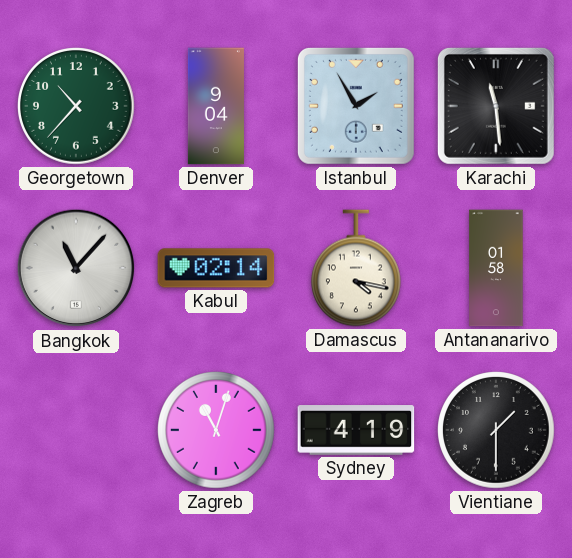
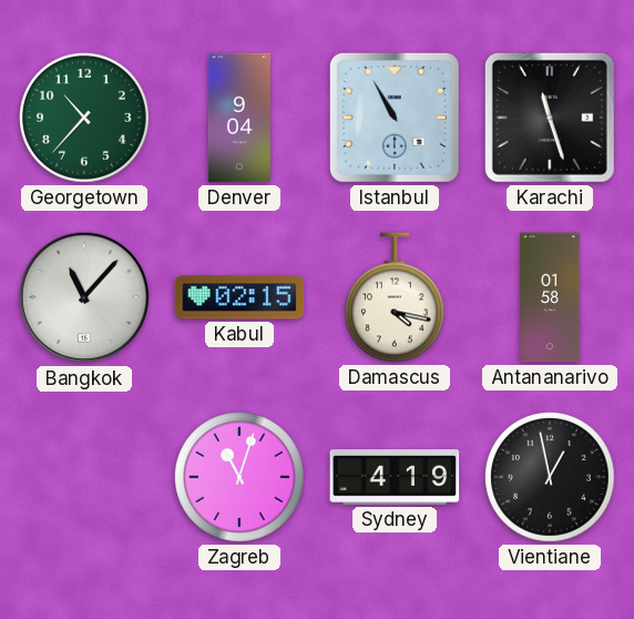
Istanbul: 1:55 -> 10:55 (395, 118)
Karachi: 11:29 -> 11:27 (550, 118)
Kabul: 02:14 -> 02:15 (239, 297)
Vientiane: 1:30 -> 12:58 (551, 478)
